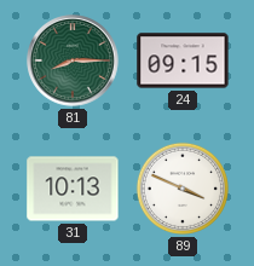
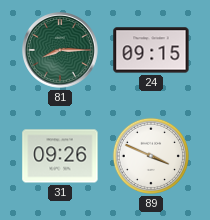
31: 10:13 -> 09:26 (60, 156)
